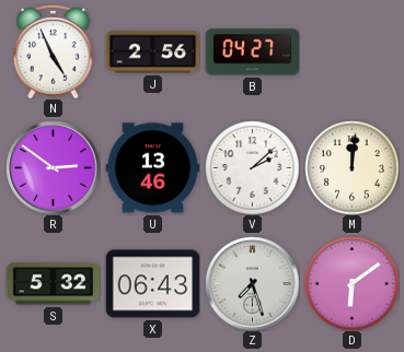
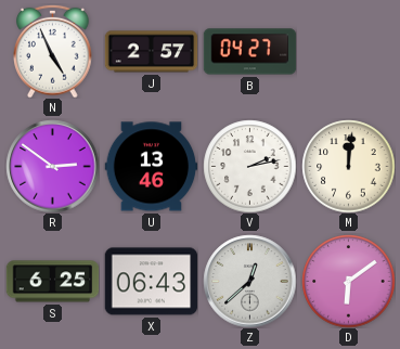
J: 2:56 -> 2:57 (151, 52)
V: 2:08 -> 2:13 (249, 166)
S: 5:32 -> 6:25 (52, 282)
Z: 7:27 -> 12:38 (249, 281)
